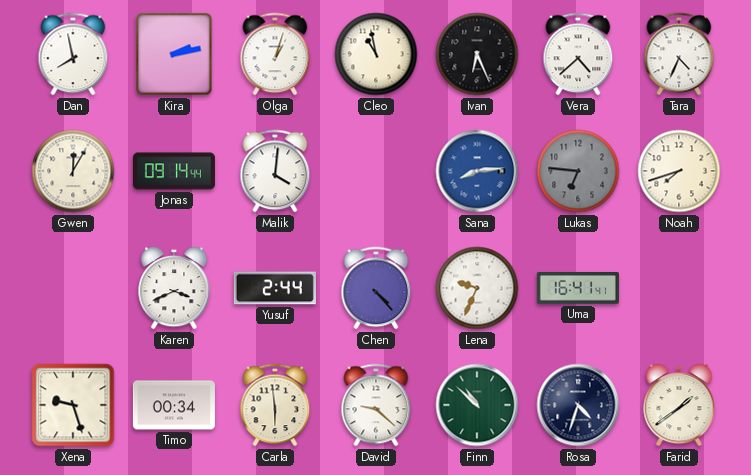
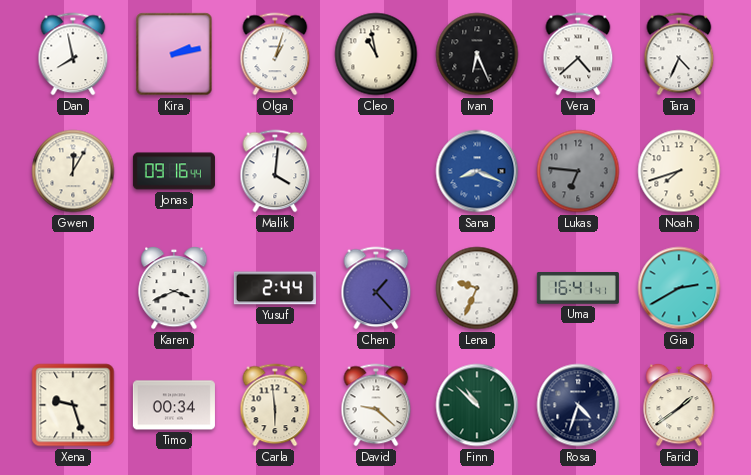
Jonas: 09:14 -> 09:16 (174, 171)
Sana: 8:14 -> 8:19 (477, 171)
Chen: 4:23 -> 1:23 (376, 288)
Gia: none -> 2:40 (679, 288)
